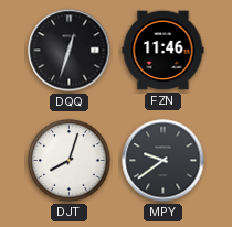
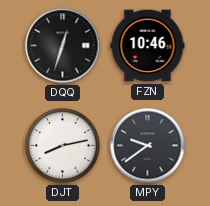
FZN: 11:46 -> 10:46 (148, 46)
DJT: 8:03 -> 8:13 (63, 146)
